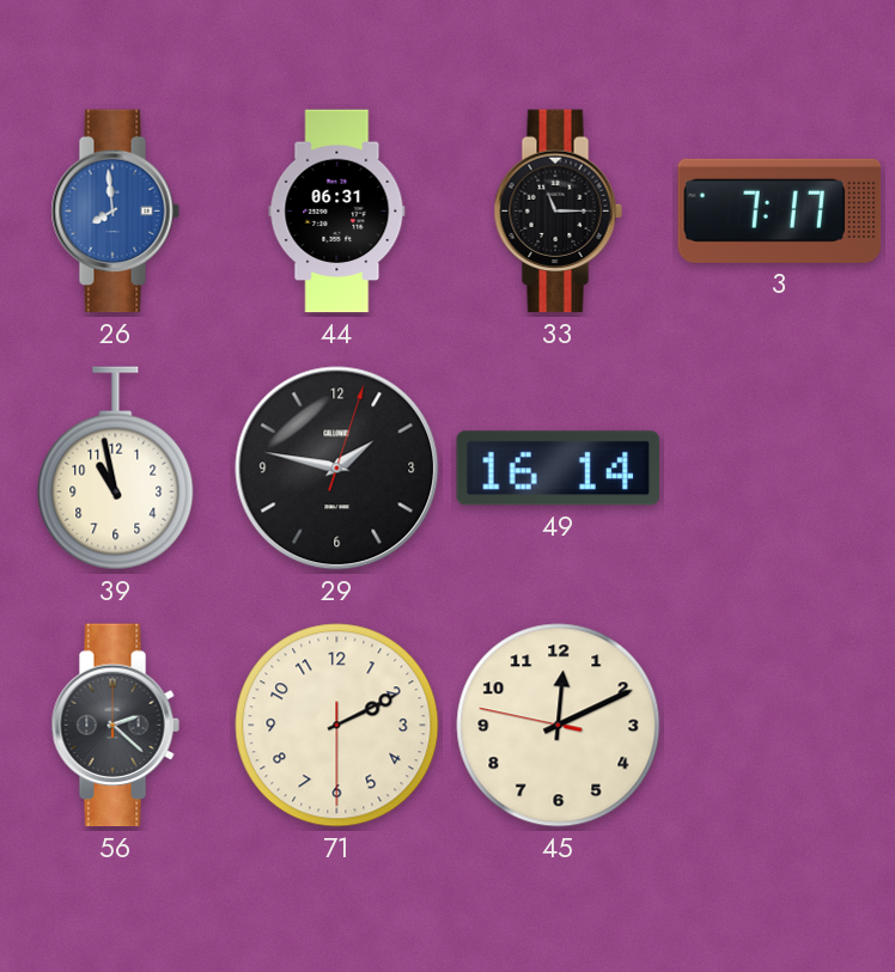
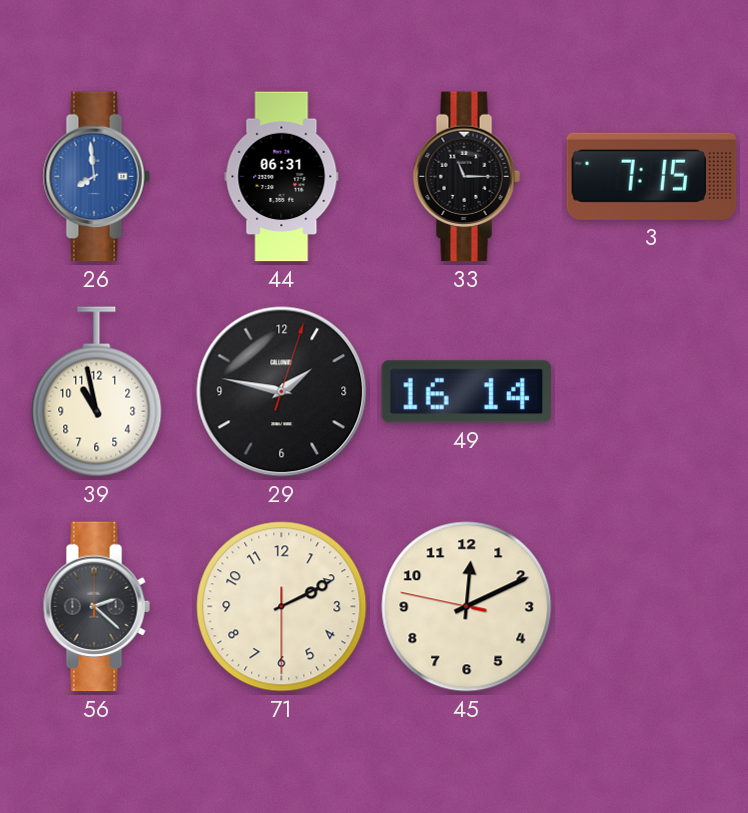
3: 7:17 -> 7:15 (652, 176)
